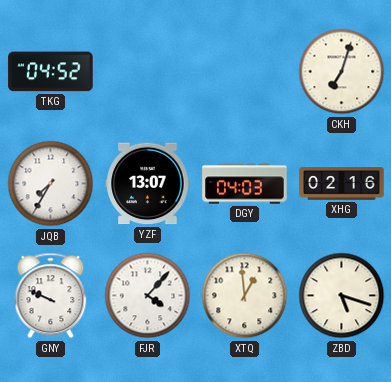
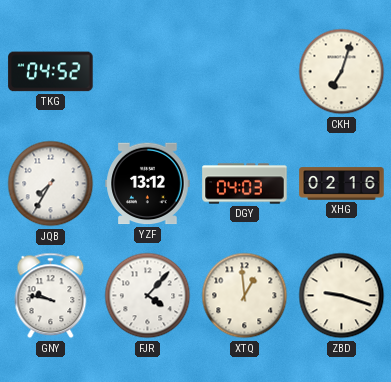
YZF: 13:07 -> 13:12 (148, 184)
GNY: 9:49 -> 9:47 (51, 296)
ZBD: 5:18 -> 9:18 (342, 296)
